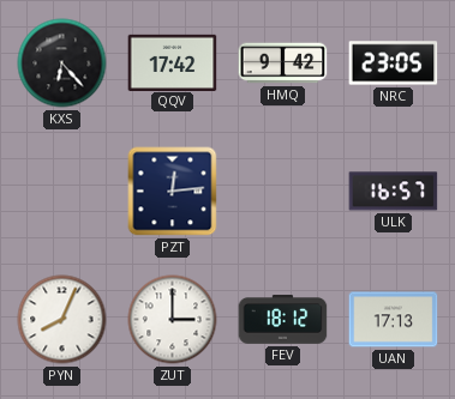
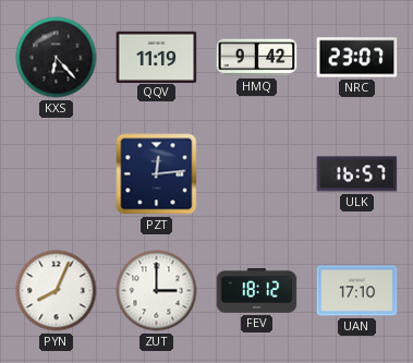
QQV: 17:42 -> 11:19 (157, 57)
NRC: 23:05 -> 23:07 (357, 58)
UAN: 17:13 -> 17:10 (357, 291)
